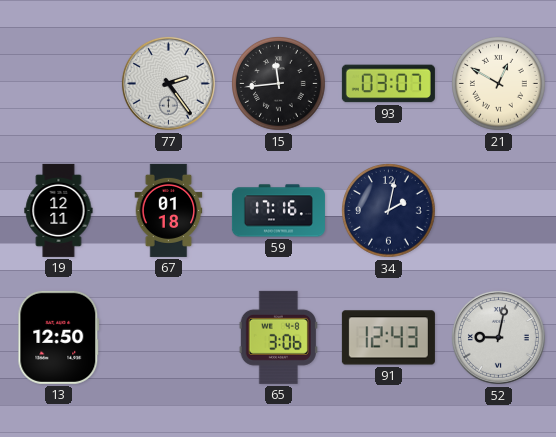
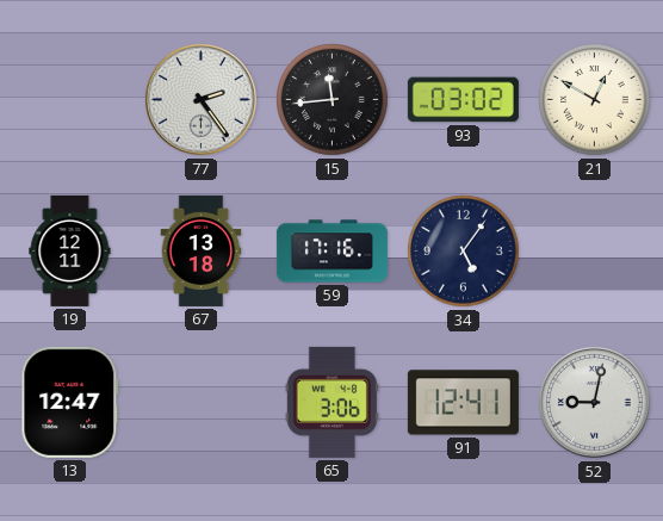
93: 03:07 -> 03:02 (463, 100)
67: 01:18 -> 13:18 (202, 250)
34: 2:02 -> 5:06 (464, 252)
13: 12:50 -> 12:47 (70, 402)
91: 12:43 -> 12:41 (463, 403)
